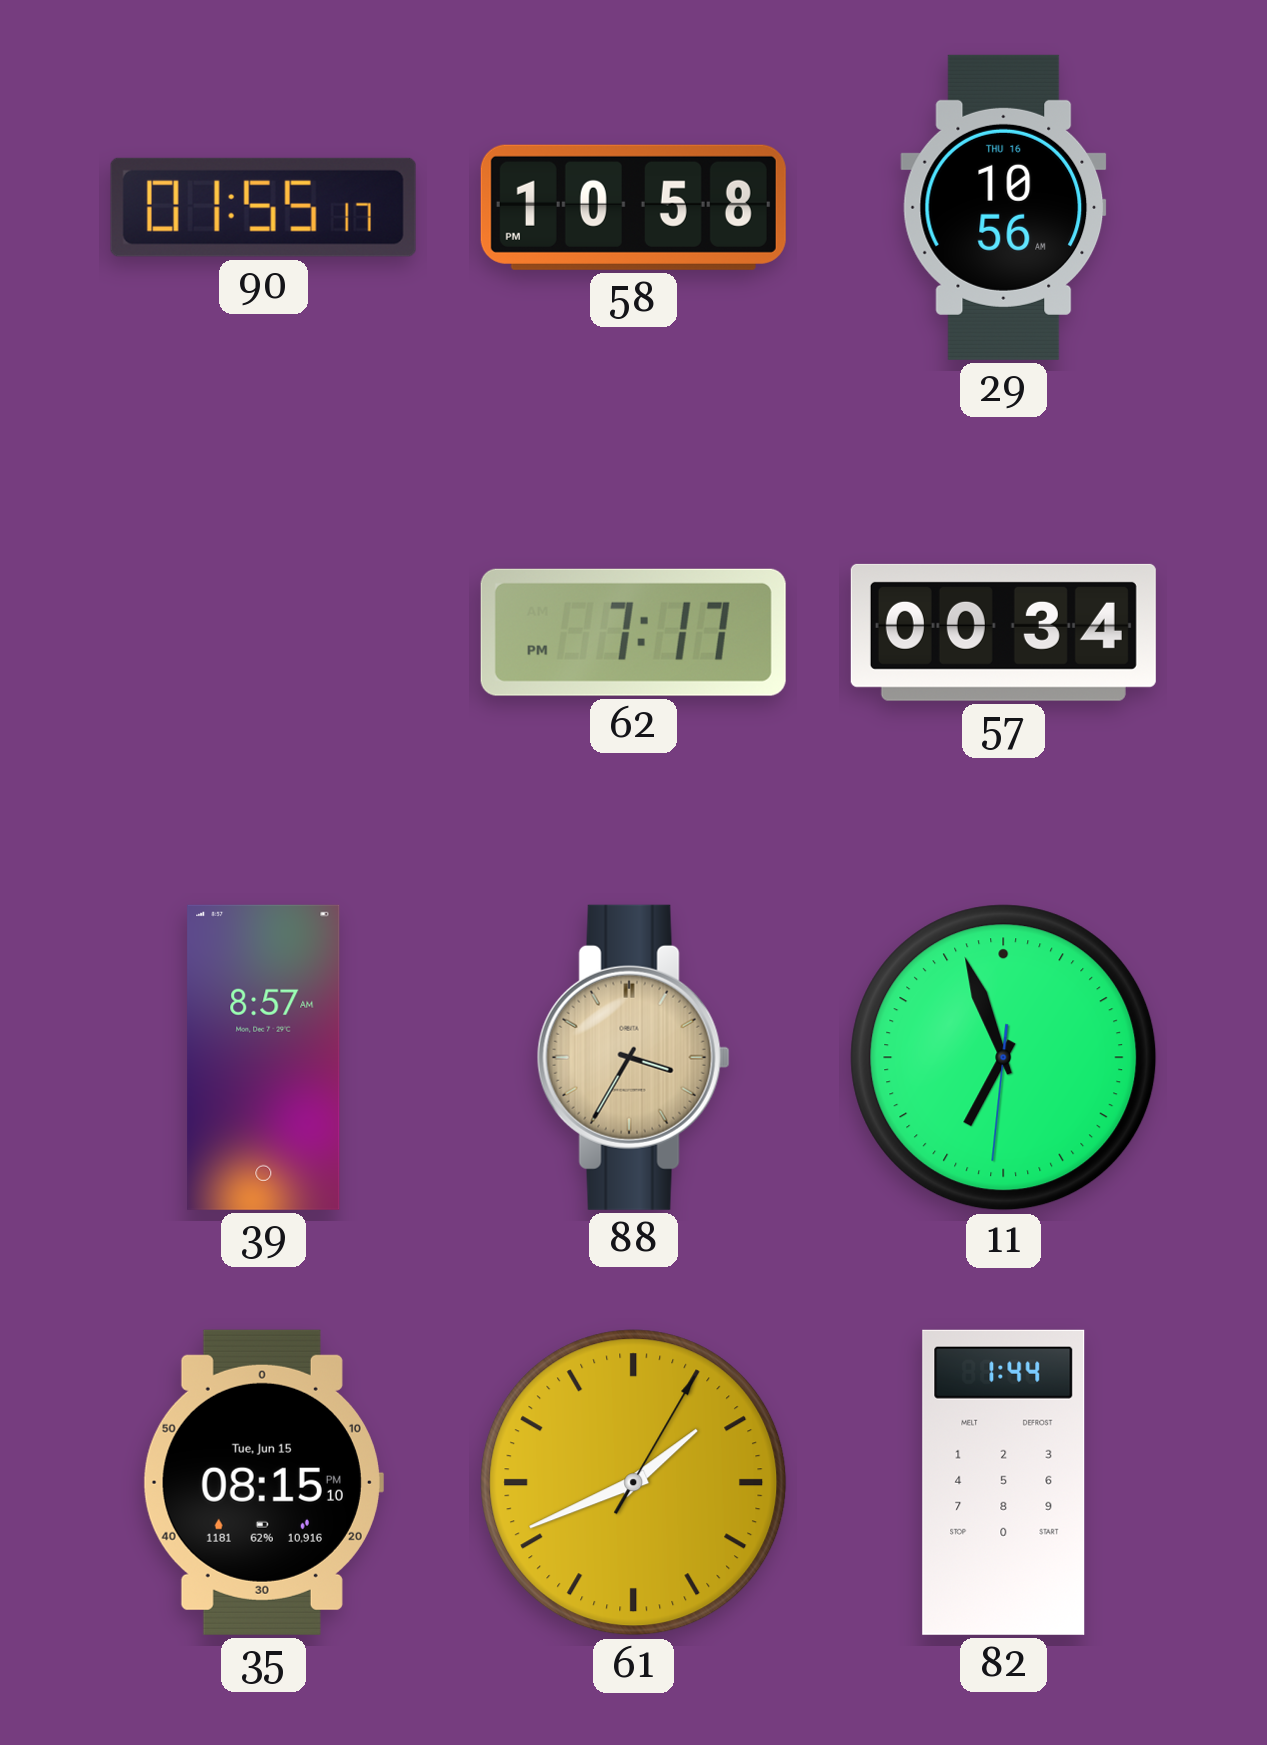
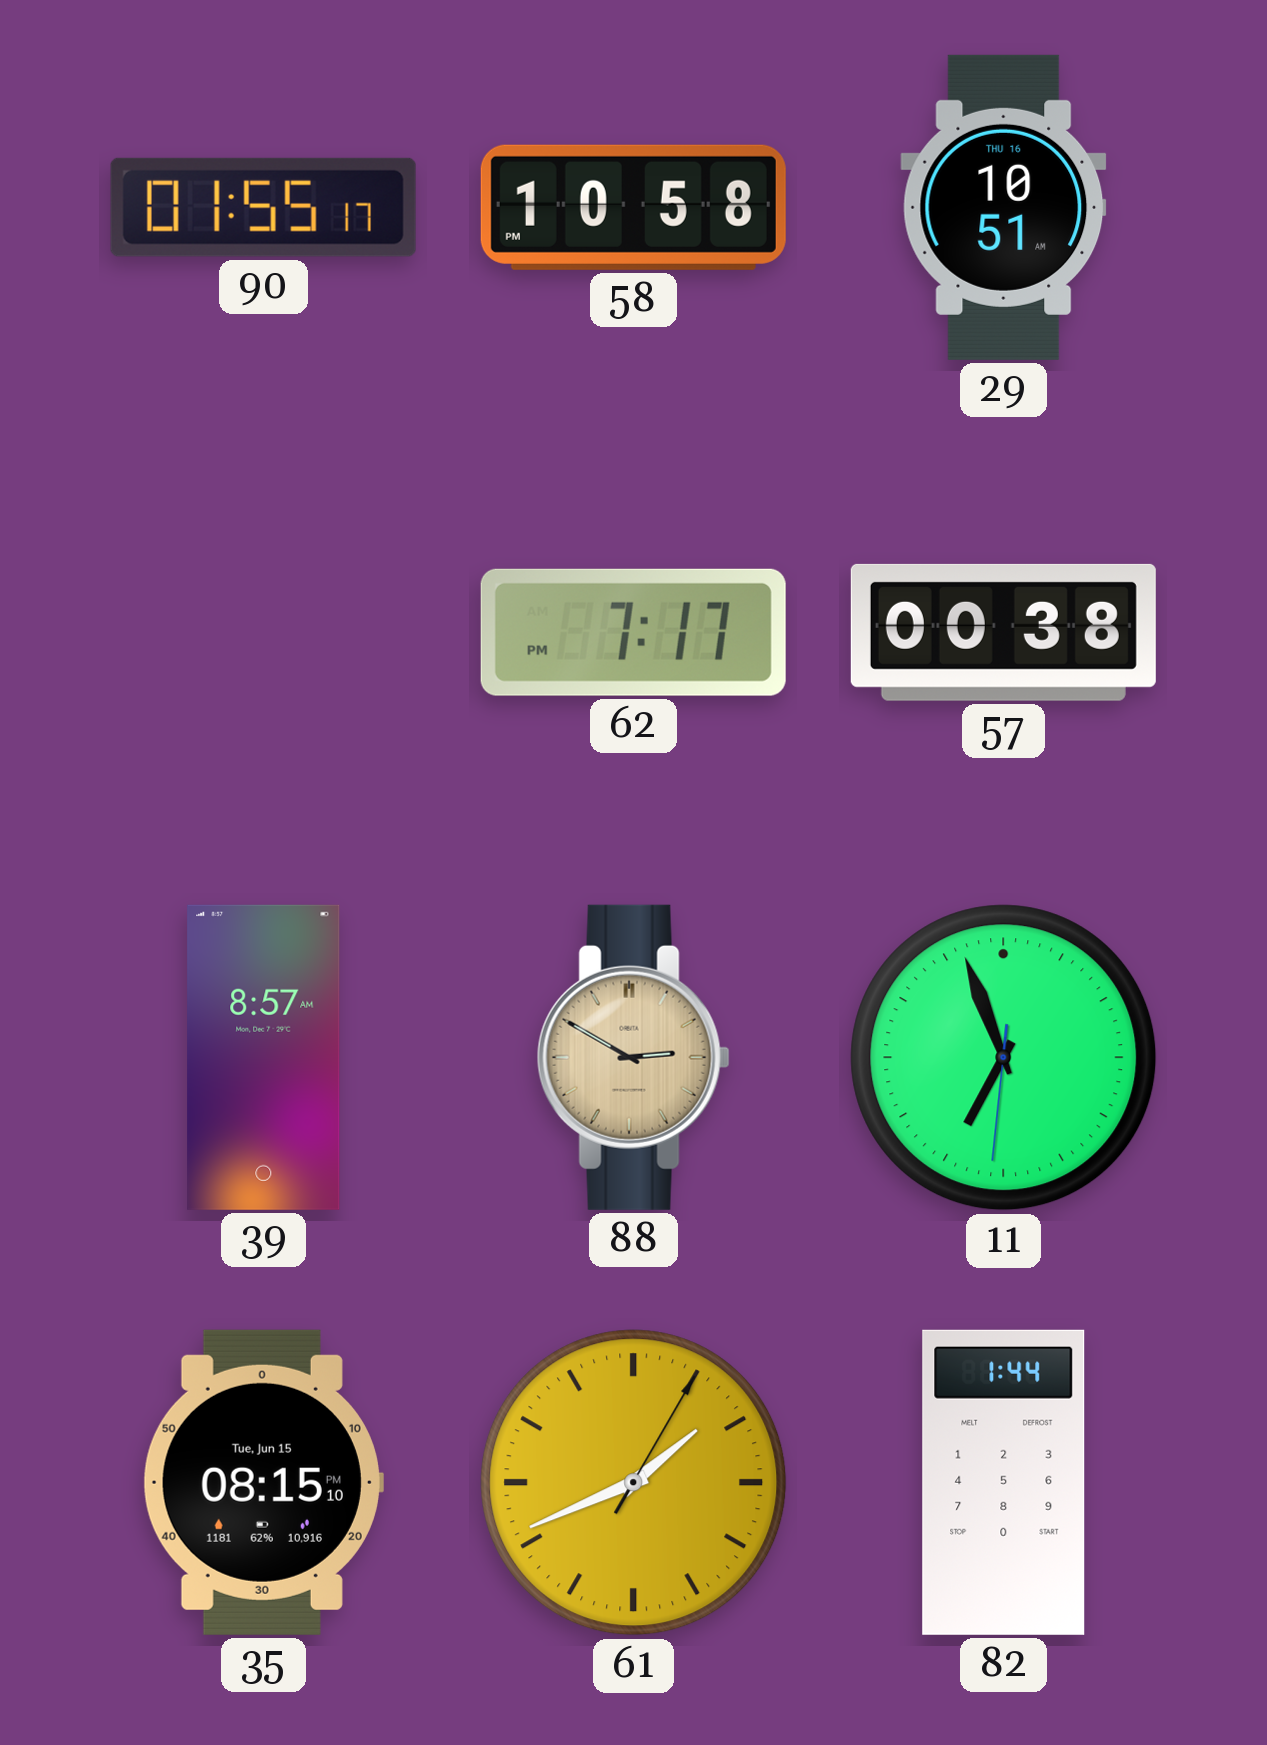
29: 10:56 -> 10:51 (1004, 207)
57: 00:34 -> 00:38 (1003, 632)
88: 3:35 -> 2:50 (633, 1057)
